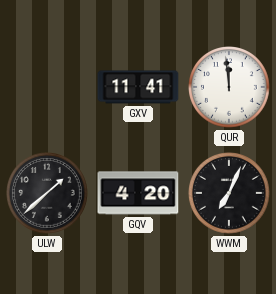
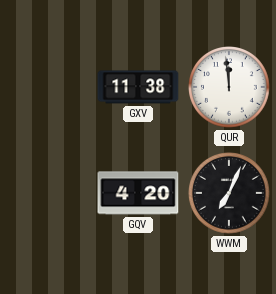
GXV: 11:41 -> 11:38 (138, 87)
ULW: 1:38 -> none (48, 194)
